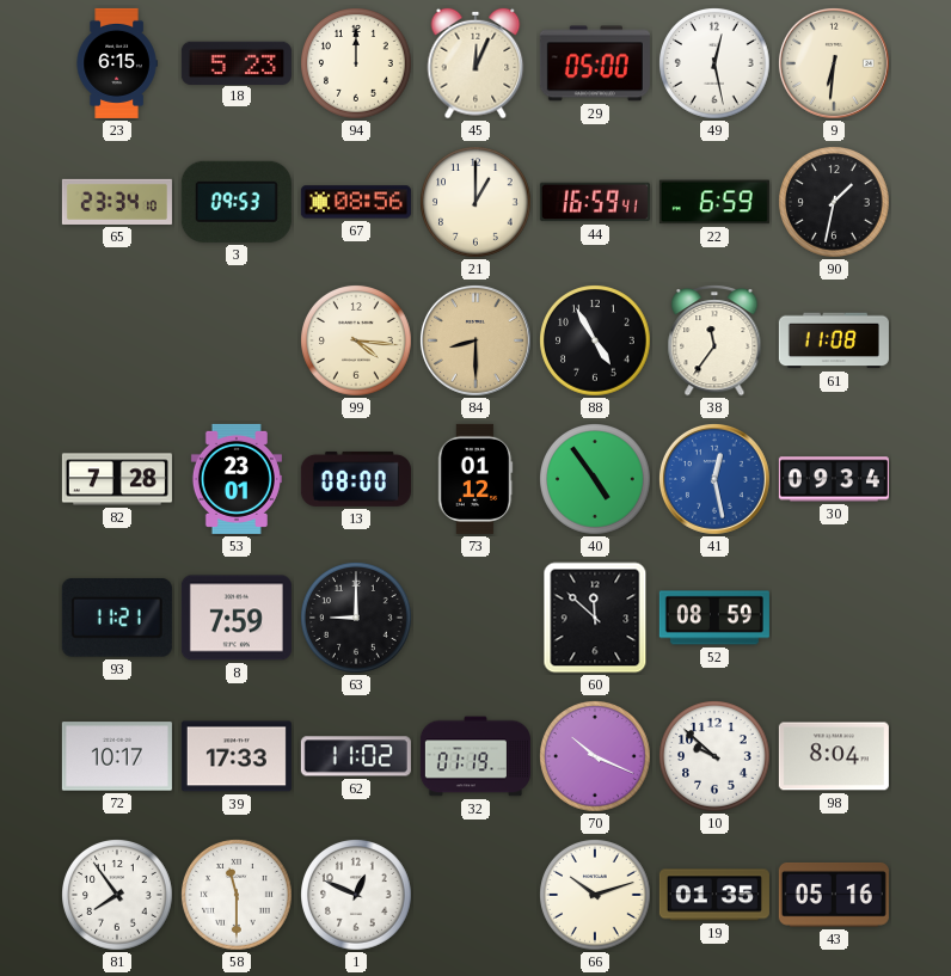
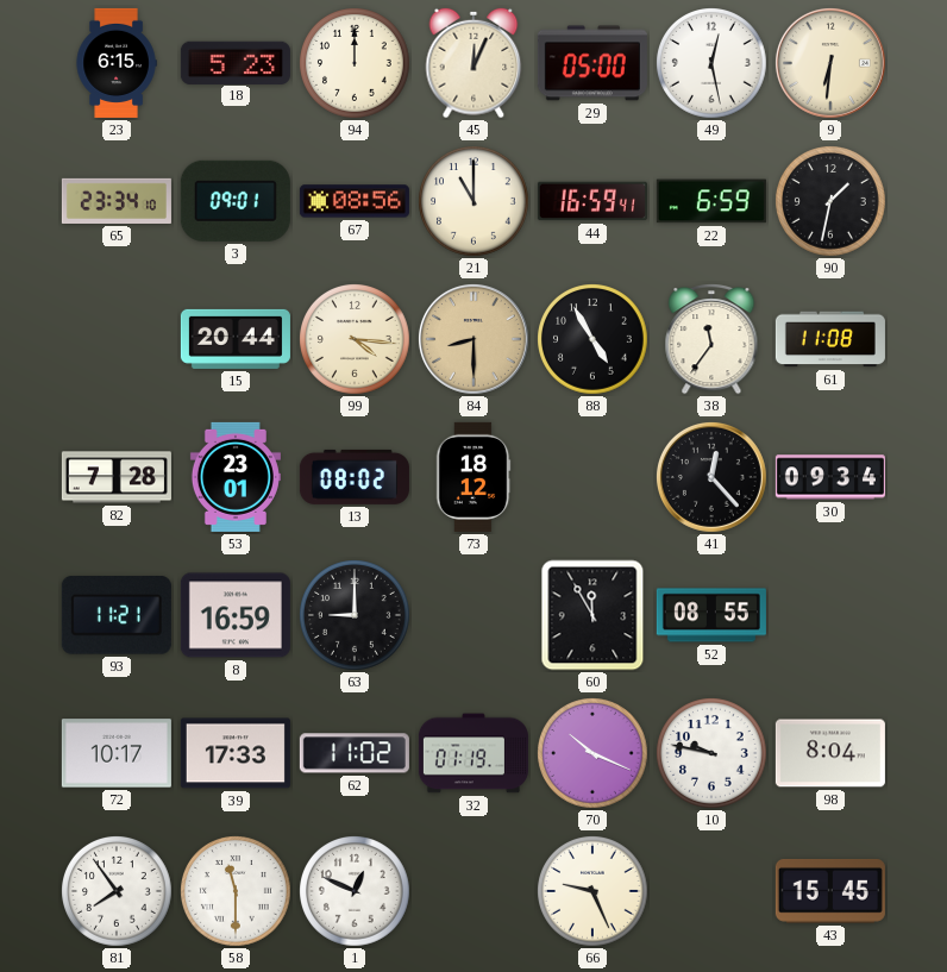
3: 09:53 -> 09:01 (236, 201)
21: 1:00 -> 11:00 (475, 202)
15: none -> 20:44 (236, 339)
13: 08:00 -> 08:02 (355, 477)
73: 01:12 -> 18:12 (473, 477)
40: 4:54 -> none (596, 480)
41: 12:28 -> 12:23 (711, 477)
41 dial: blue -> black (711, 477)
8: 7:59 -> 16:59 (236, 615)
60: 11:52 -> 11:55 (592, 615)
52: 08:59 -> 08:55 (711, 615)
10: 9:52 -> 9:47 (713, 754)
66: 10:12 -> 9:26 (594, 892)
19: 01:35 -> none (714, 895)
43: 05:16 -> 15:45 (830, 891)
